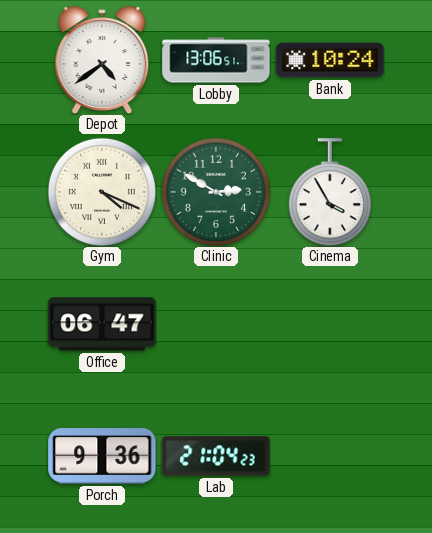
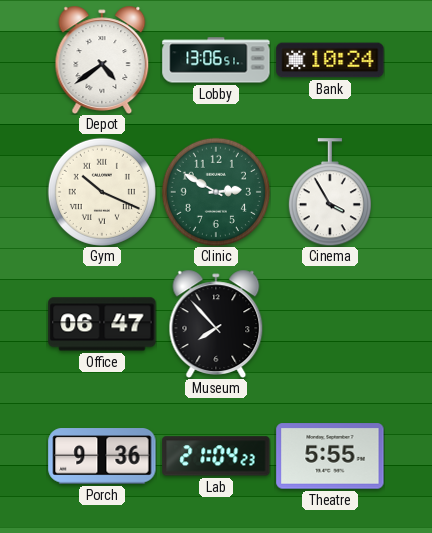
Gym: 4:19 -> 10:19 (102, 192)
Museum: none -> 7:53 (216, 324)
Theatre: none -> 5:55 (330, 456)
